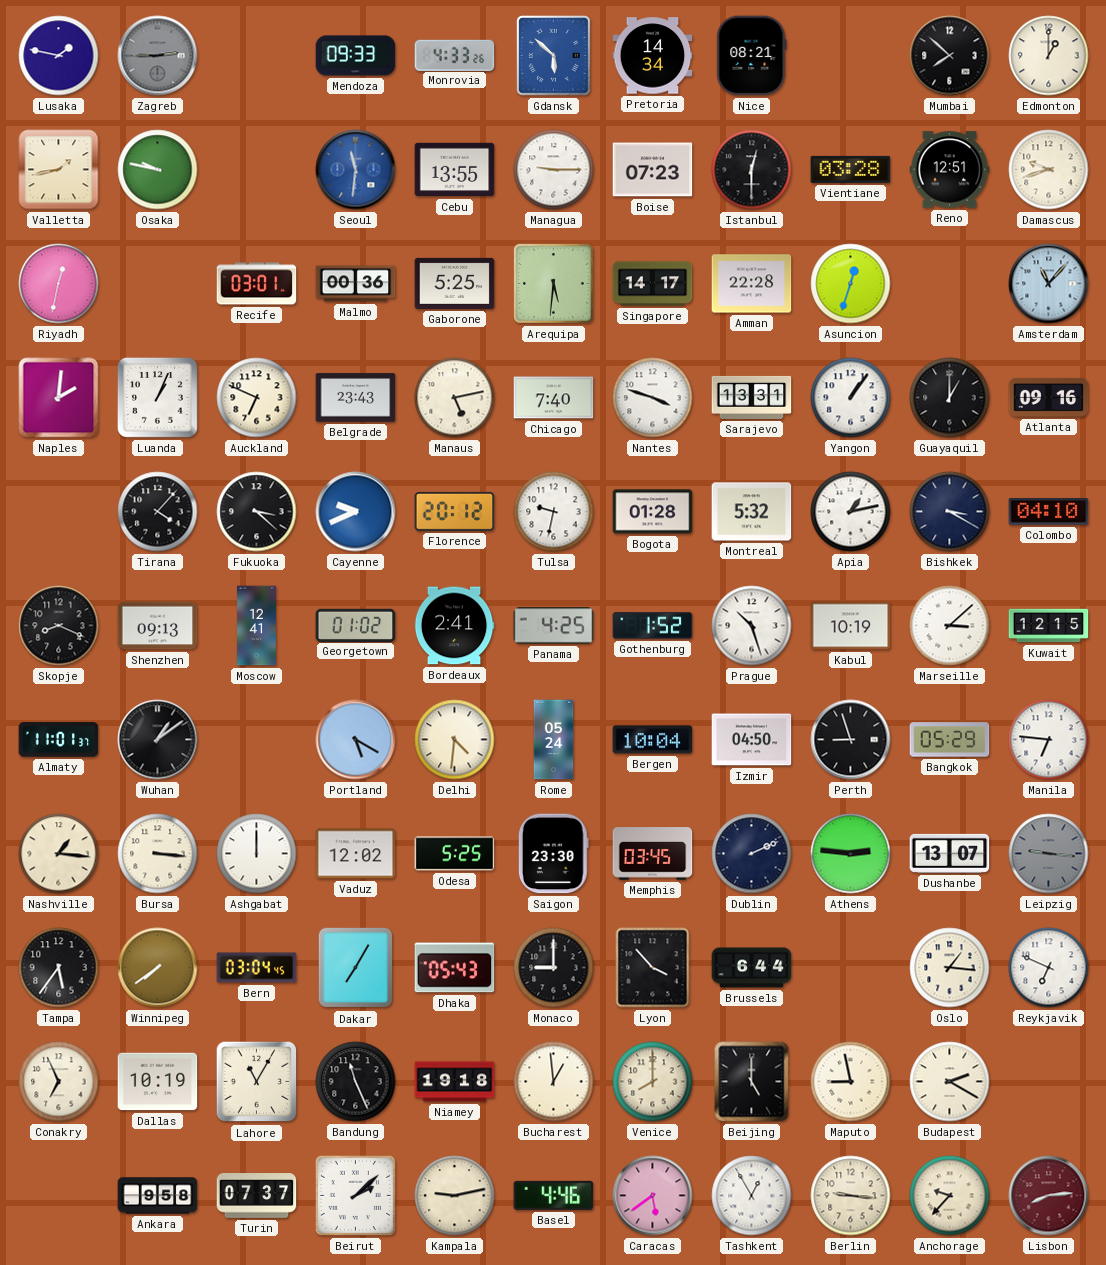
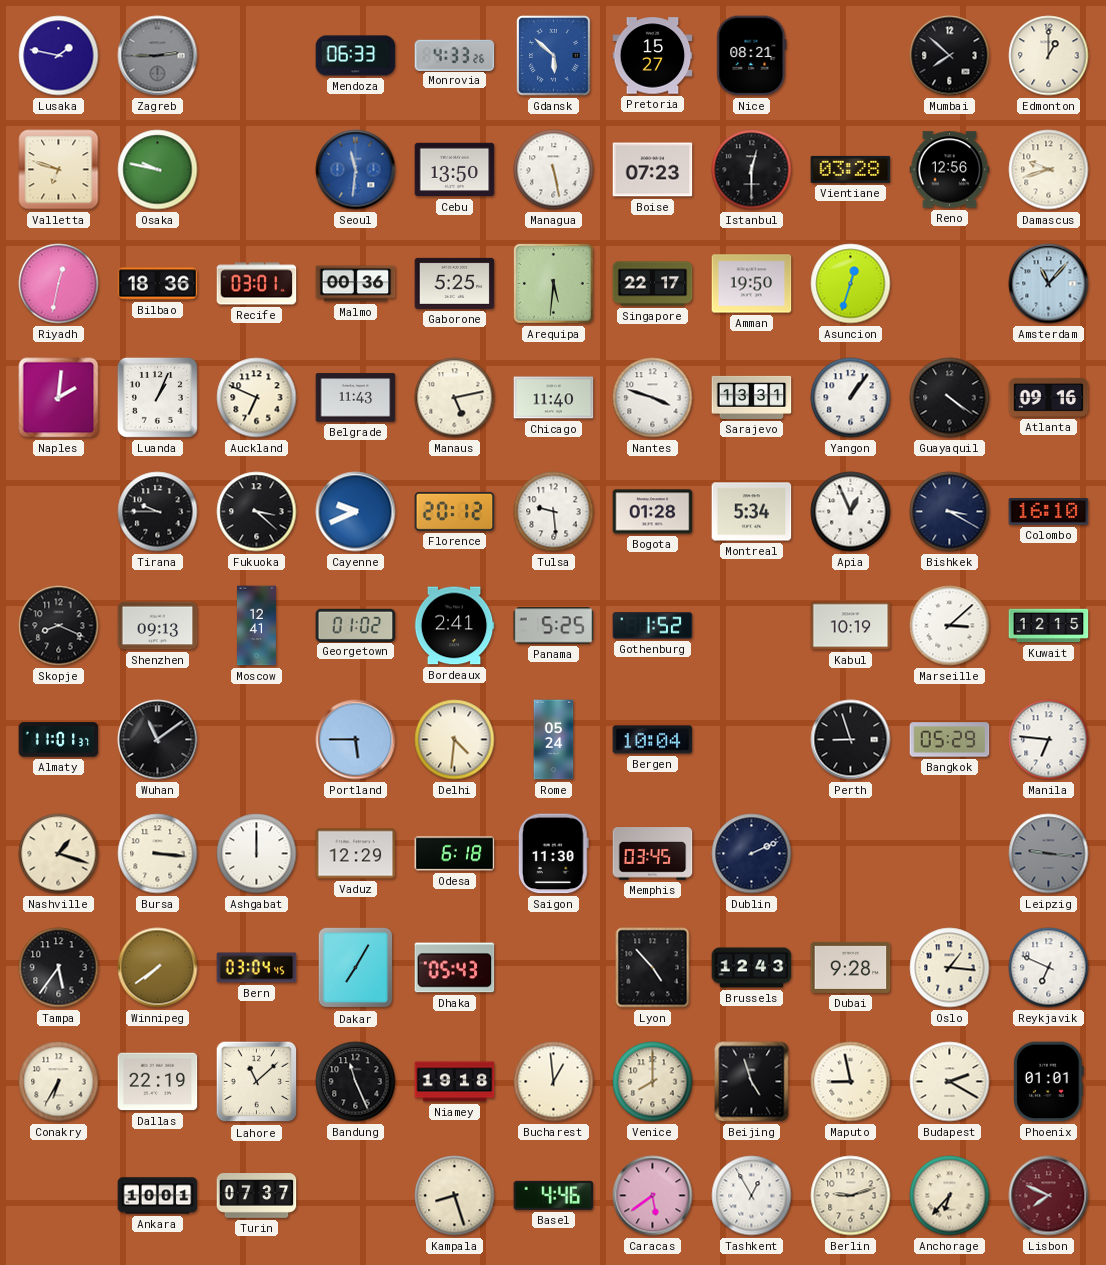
Mendoza: 09:33 -> 06:33 (356, 56)
Pretoria: 14:34 -> 15:27 (653, 56)
Valletta: 1:43 -> 6:48 (59, 170)
Cebu: 13:55 -> 13:50 (455, 170)
Managua: 9:15 -> 5:28 (554, 170)
Reno: 12:51 -> 12:56 (950, 170)
Bilbao: none -> 18:36 (158, 284)
Singapore: 14:17 -> 22:17 (653, 284)
Amman: 22:28 -> 19:50 (752, 284)
Belgrade: 23:43 -> 11:43 (356, 398)
Chicago: 7:40 -> 11:40 (554, 398)
Guayaquil: 1:00 -> 4:21 (950, 398)
Tirana: 4:07 -> 9:45 (158, 512)
Tulsa: 9:32 -> 9:29 (554, 512)
Montreal: 5:32 -> 5:34 (752, 512)
Apia: 1:13 -> 12:56 (851, 512)
Colombo: 04:10 -> 16:10 (1049, 512)
Panama: 4:25 -> 5:25 (554, 626)
Prague: 10:27 -> none (752, 626)
Wuhan: 1:09 -> 11:09 (158, 740)
Portland: 5:20 -> 5:45 (356, 740)
Izmir: 04:50 -> none (752, 740)
Nashville: 1:16 -> 1:18 (59, 854)
Vaduz: 12:02 -> 12:29 (356, 854)
Odesa: 5:25 -> 6:18 (455, 854)
Saigon: 23:30 -> 11:30 (553, 854)
Athens: 2:46 -> none (851, 854)
Dushanbe: 13:07 -> none (950, 853)
Monaco: 9:00 -> none (554, 968)
Lyon: 3:53 -> 4:53 (653, 968)
Brussels: 6:44 -> 12:43 (752, 968)
Dubai: none -> 9:28 (851, 967)
Conakry: 6:56 -> 6:35 (59, 1082)
Dallas: 10:19 -> 22:19 (158, 1082)
Lahore: 11:05 -> 11:08 (257, 1082)
Beijing: 5:00 -> 4:57 (752, 1082)
Phoenix: none -> 01:01 (1049, 1082)
Ankara: 9:58 -> 10:01 (158, 1196)
Beirut: 2:08 -> none (355, 1195)
Kampala: 9:13 -> 8:27 (455, 1196)
Berlin: 9:16 -> 9:12 (851, 1196)
Anchorage: 9:37 -> 6:37 (950, 1196)
Lisbon: 8:14 -> 7:49 (1049, 1196)
